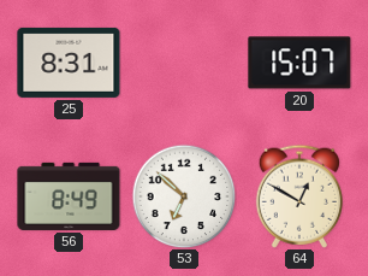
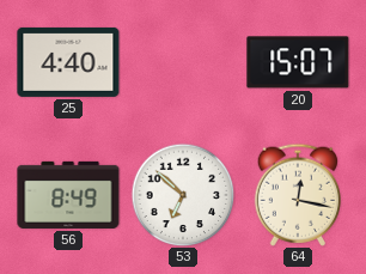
25: 8:31 -> 4:40 (68, 62)
64: 12:50 -> 12:17 (297, 195)
